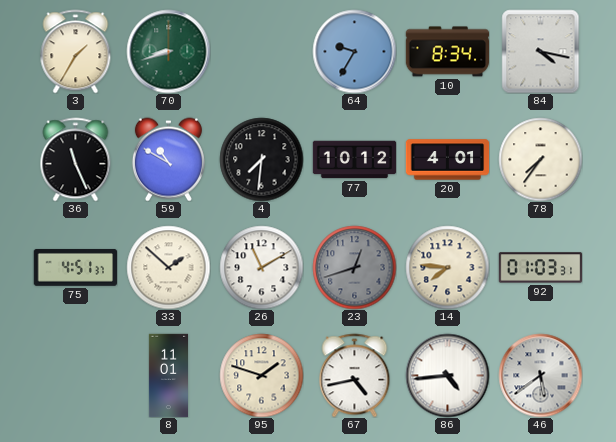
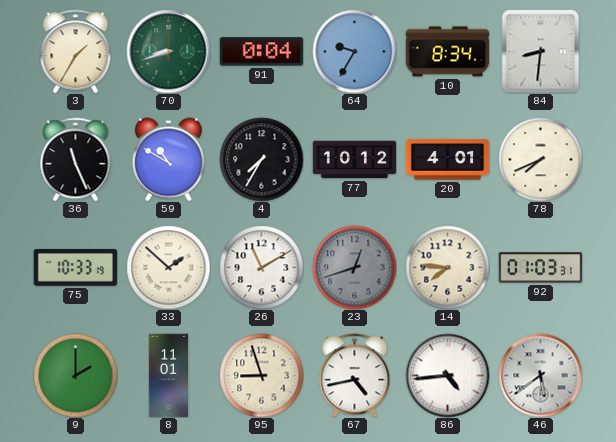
91: none -> 0:04 (261, 52)
84: 4:17 -> 8:31 (541, 51)
4: 7:31 -> 7:35 (261, 159)
78: 7:36 -> 7:41 (540, 159)
75: 4:51 -> 10:33 (75, 267)
9: none -> 2:00 (75, 375)
95: 1:48 -> 8:57 (261, 375)
